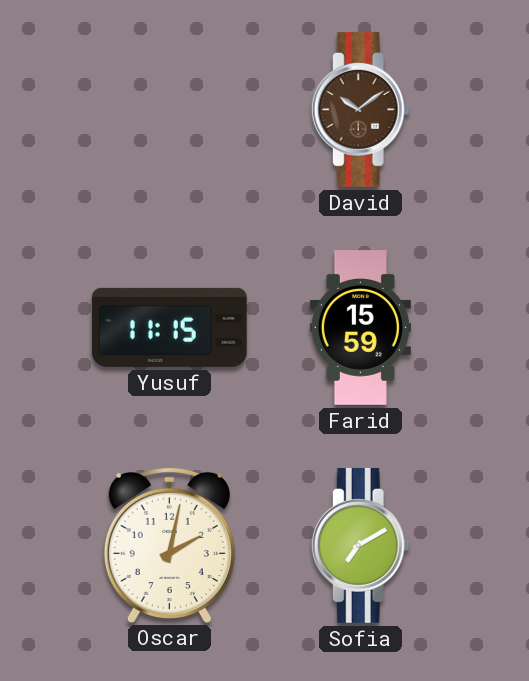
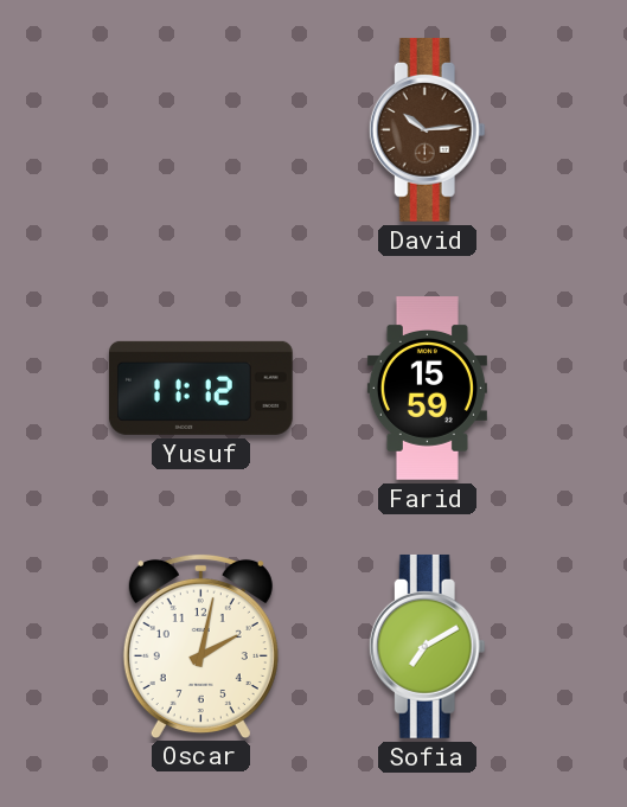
David: 10:09 -> 10:14 (427, 130)
Yusuf: 11:15 -> 11:12 (200, 388)
